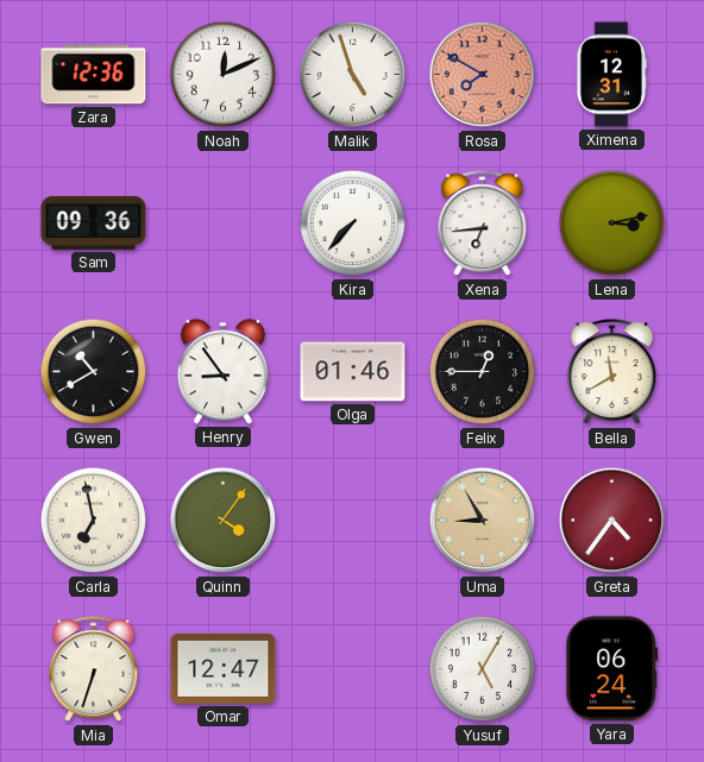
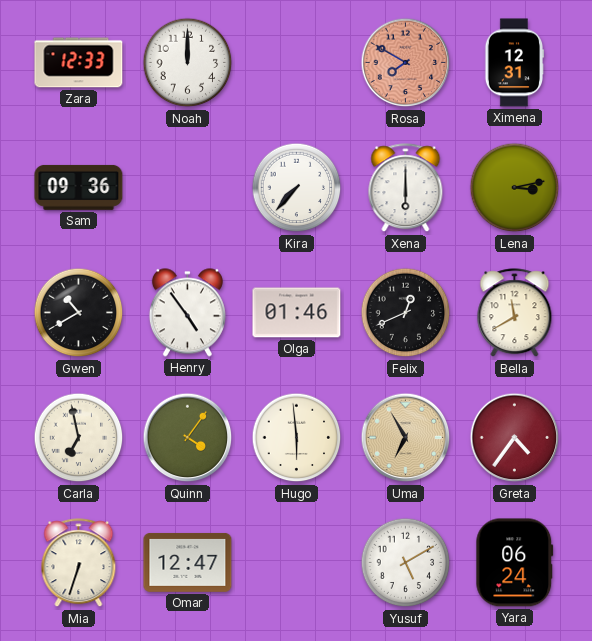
Zara: 12:36 -> 12:33 (79, 63)
Noah: 12:11 -> 12:00 (188, 63)
Malik: 4:57 -> none (353, 75)
Xena: 6:44 -> 6:00 (406, 188)
Henry: 8:54 -> 4:54 (187, 313)
Felix: 12:45 -> 12:41 (406, 313)
Hugo: none -> 5:59 (297, 438)
Uma: 8:55 -> 6:55 (406, 438)
Yusuf: 5:05 -> 5:10 (406, 563)
